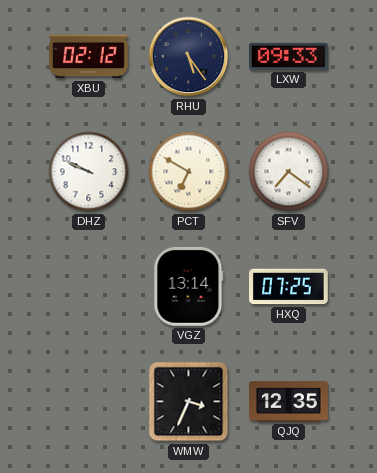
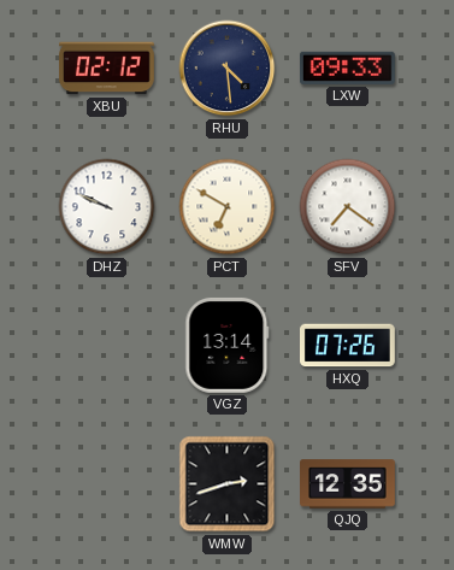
RHU: 5:24 -> 4:29 (228, 69)
HXQ: 07:25 -> 07:26 (348, 346)
WMW: 3:34 -> 2:42 (228, 484)
